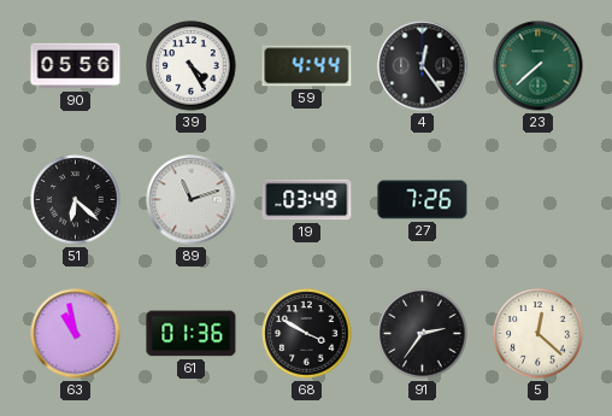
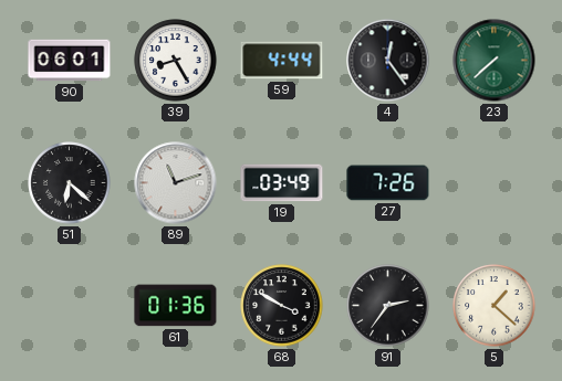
90: 05:56 -> 06:01 (70, 61)
39: 4:25 -> 8:25 (176, 61)
63: 10:58 -> none (76, 334)
5: 12:22 -> 1:22 (495, 306)
